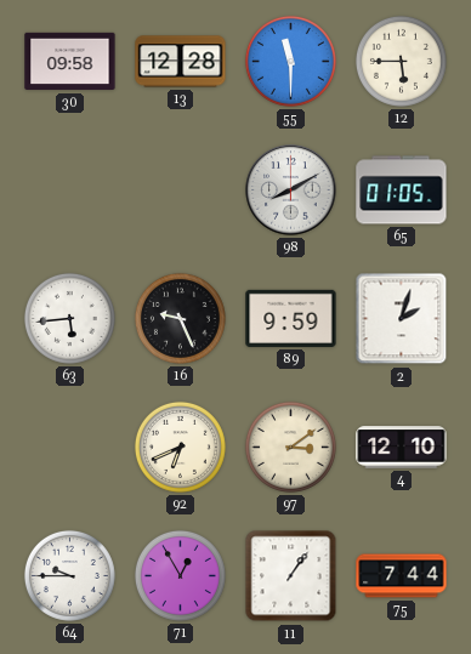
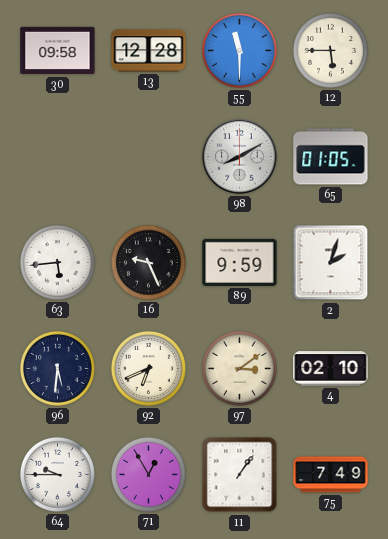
96: none -> 5:31 (57, 368)
4: 12:10 -> 02:10 (331, 369)
75: 7:44 -> 7:49 (331, 475)
